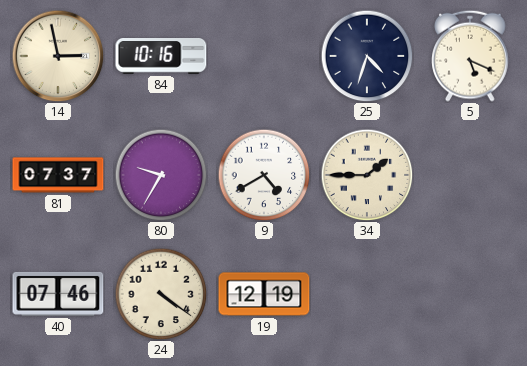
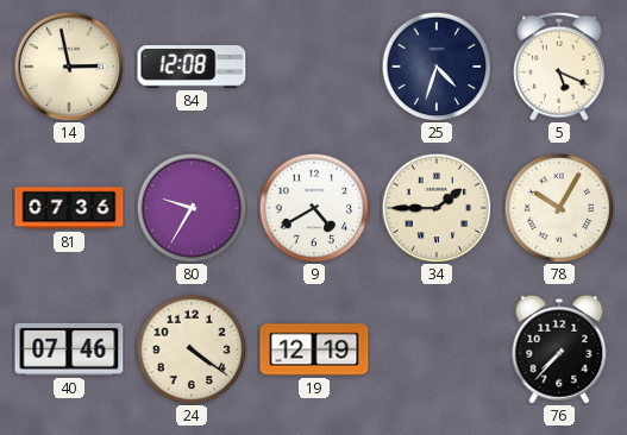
84: 10:16 -> 12:08 (192, 67)
81: 07:37 -> 07:36 (69, 208)
78: none -> 10:05 (559, 208)
76: none -> 7:37 (559, 349)
